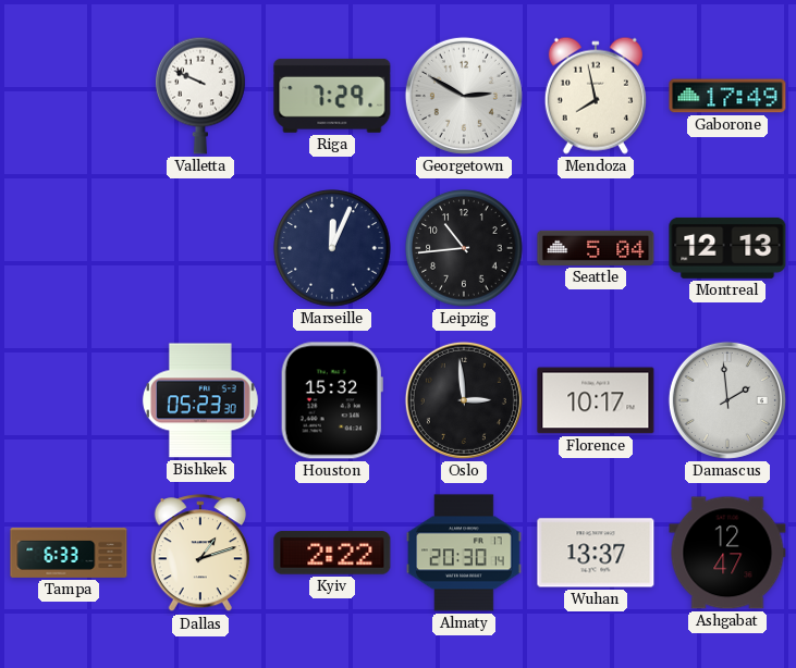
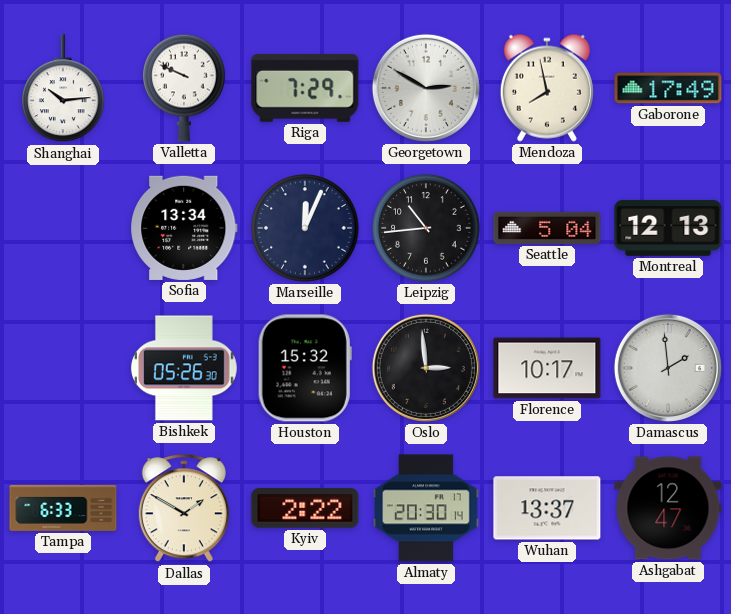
Shanghai: none -> 10:14 (63, 89)
Sofia: none -> 13:34 (184, 228)
Bishkek: 05:23 -> 05:26 (184, 368)
Dallas: 1:12 -> 1:50 (184, 509)
